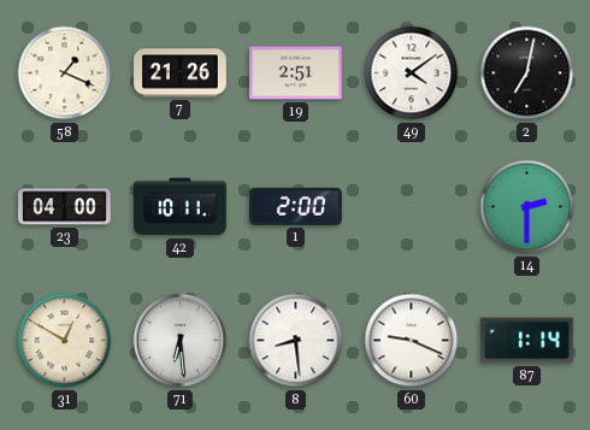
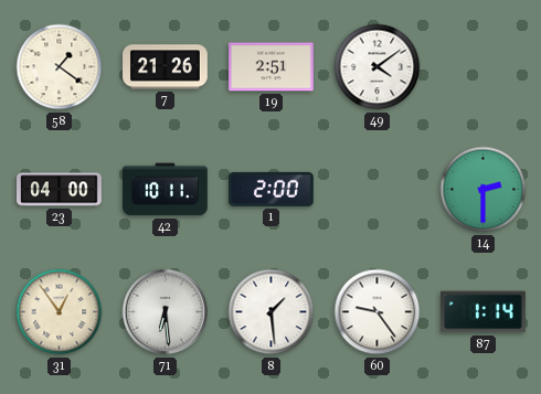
58: 1:19 -> 1:21 (60, 67)
2: 7:02 -> none (527, 73)
31: 12:50 -> 12:54 (60, 312)
8: 8:29 -> 1:29 (272, 312)
60: 9:19 -> 9:24 (378, 312)
